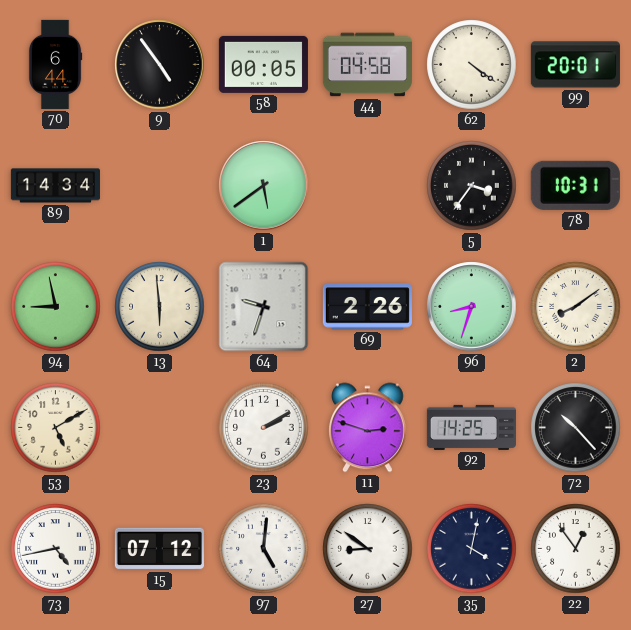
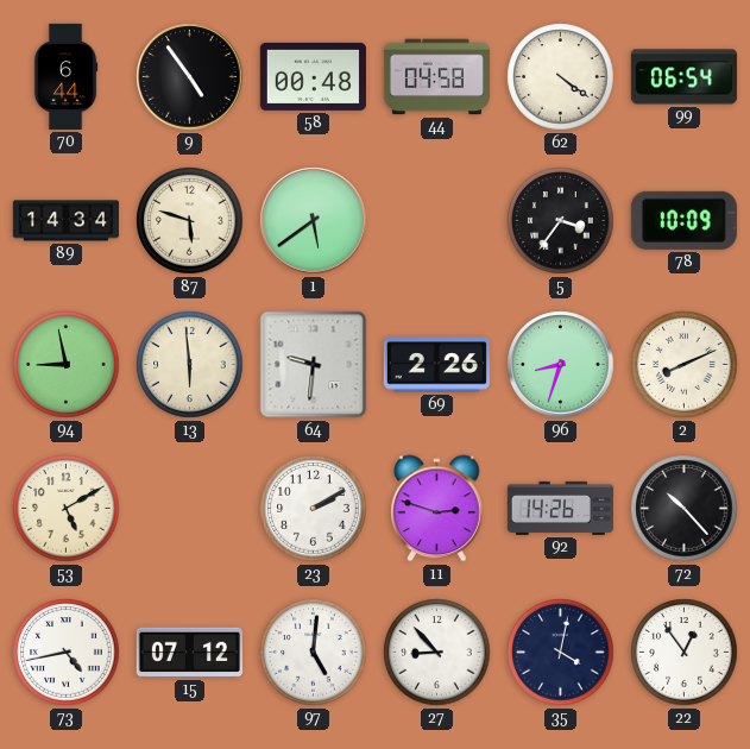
58: 00:05 -> 00:48 (313, 76)
99: 20:01 -> 06:54 (683, 77)
87: none -> 5:48 (190, 221)
78: 10:31 -> 10:09 (683, 220)
64: 9:33 -> 9:31 (314, 365)
2: 8:09 -> 8:11 (685, 365)
92: 14:25 -> 14:26 (560, 508)
27: 8:51 -> 8:53 (437, 653)
